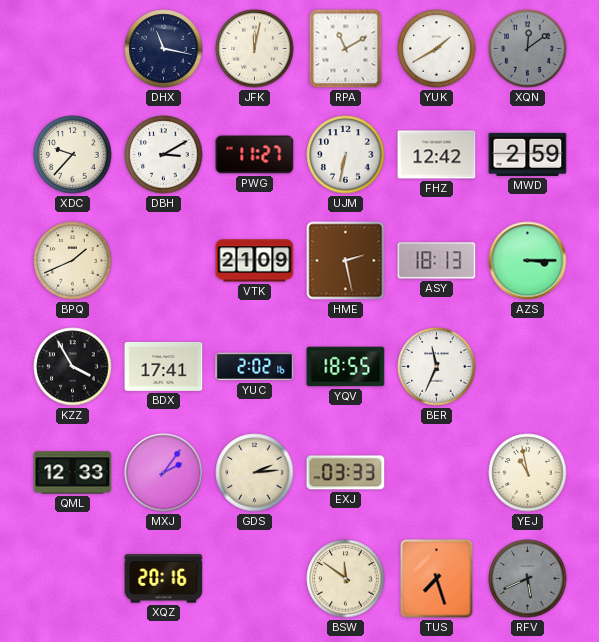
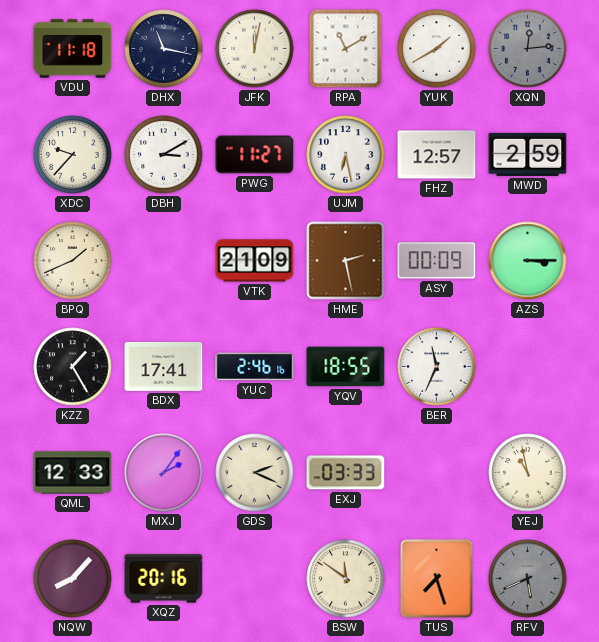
VDU: none -> 11:18 (73, 49)
XQN: 12:09 -> 12:14 (528, 49)
UJM: 6:32 -> 6:28 (346, 155)
FHZ: 12:42 -> 12:57 (437, 155)
ASY: 18:13 -> 00:09 (437, 261)
KZZ: 3:55 -> 1:25 (73, 367)
YUC: 2:02 -> 2:46 (255, 367)
GDS: 2:14 -> 2:19 (255, 473)
NQW: none -> 8:07 (73, 579)
